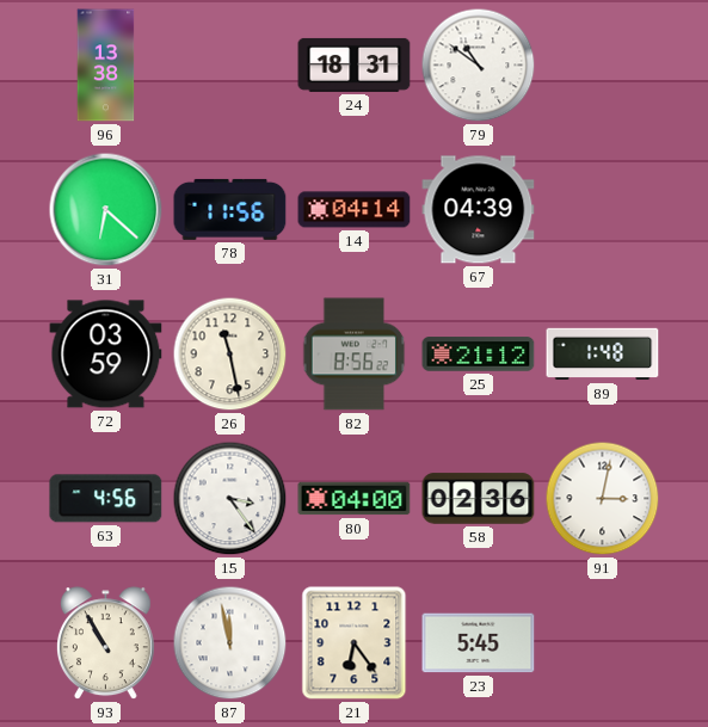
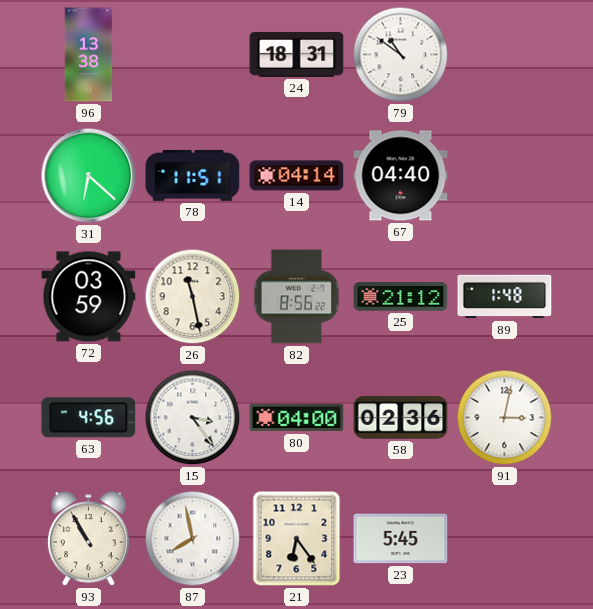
78: 11:56 -> 11:51 (193, 175)
67: 04:39 -> 04:40 (401, 176)
87: 11:58 -> 7:58 (193, 539)
